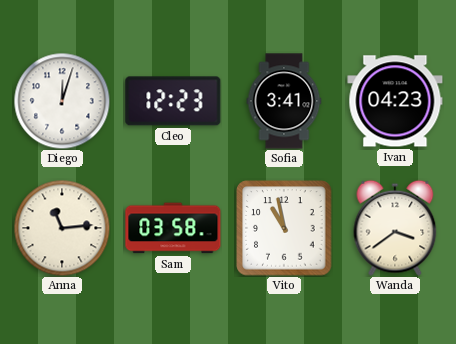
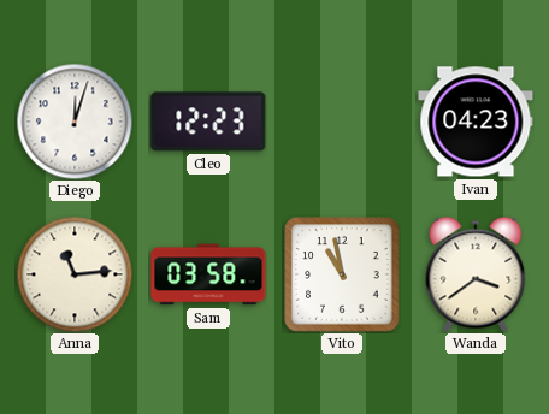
Sofia: 3:41 -> none (284, 101)
